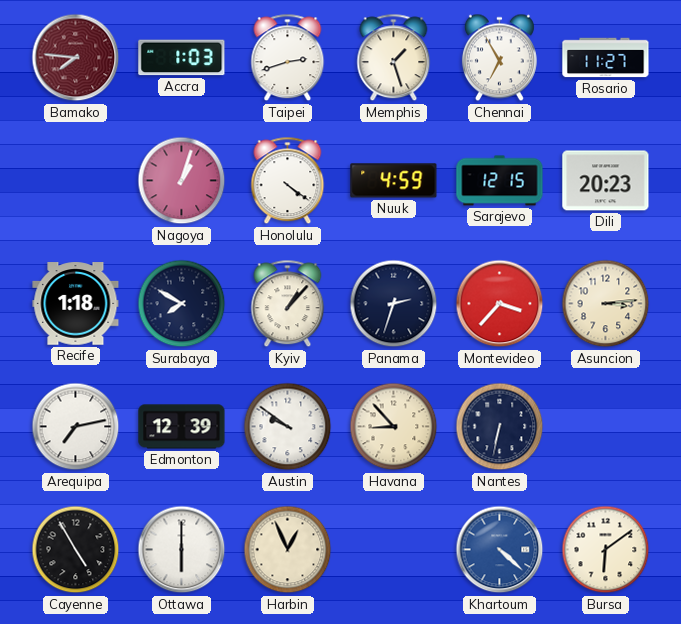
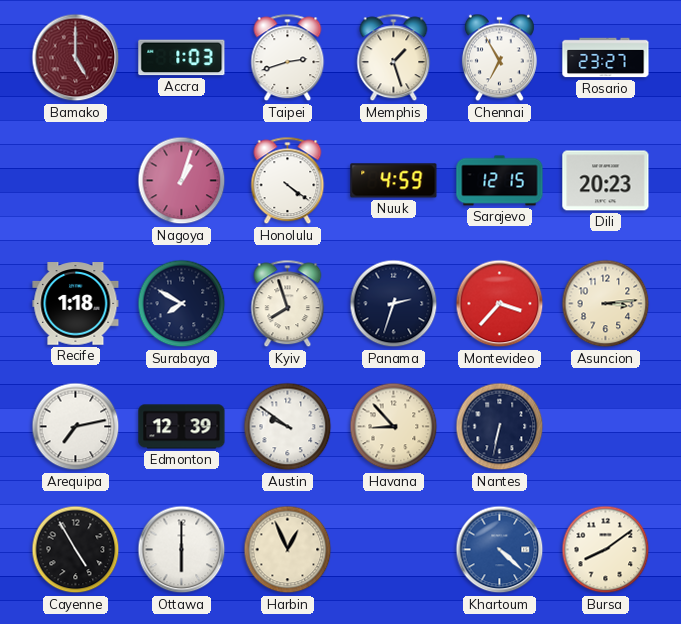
Bamako: 7:46 -> 5:00 (76, 58)
Rosario: 11:27 -> 23:27 (606, 58)
Kyiv: 1:07 -> 7:57 (288, 304)
Bursa: 6:09 -> 8:09 (606, 550)
